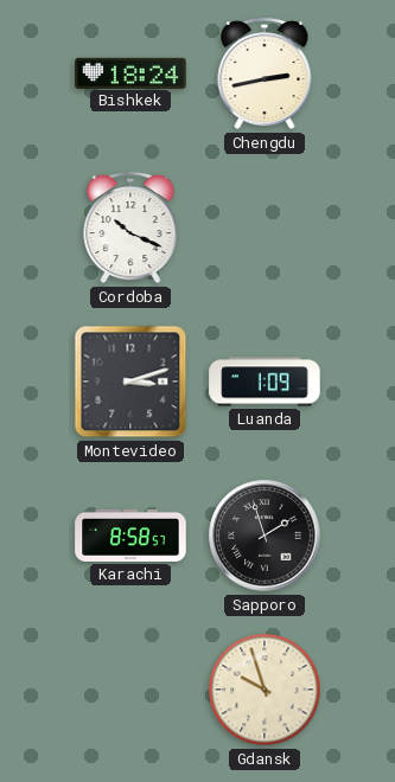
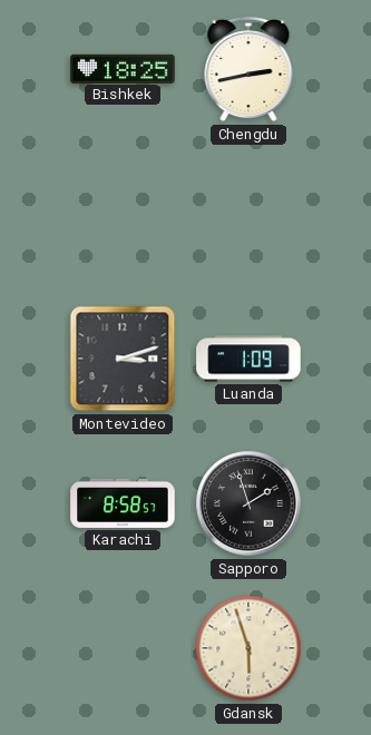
Bishkek: 18:24 -> 18:25 (123, 68)
Cordoba: 10:19 -> none (130, 227)
Gdansk: 9:57 -> 5:57 (248, 648)
